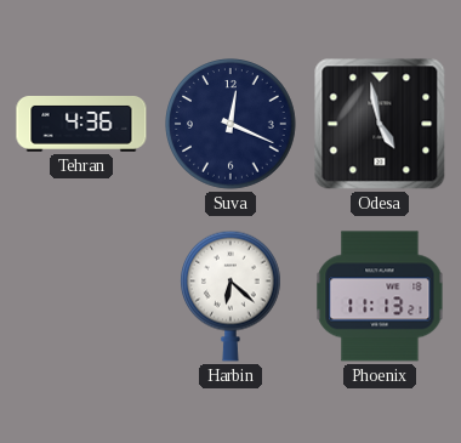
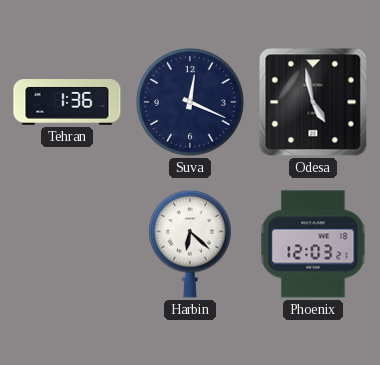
Tehran: 4:36 -> 1:36 (67, 103)
Phoenix: 11:13 -> 12:03 (313, 244)
